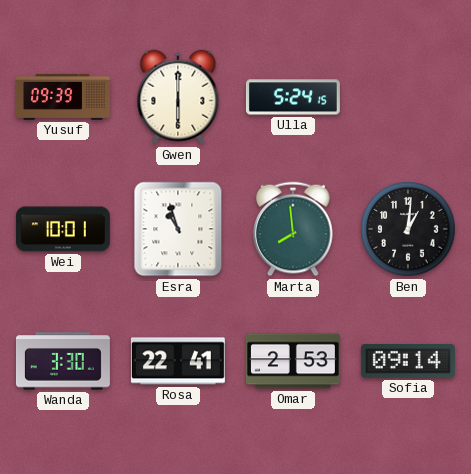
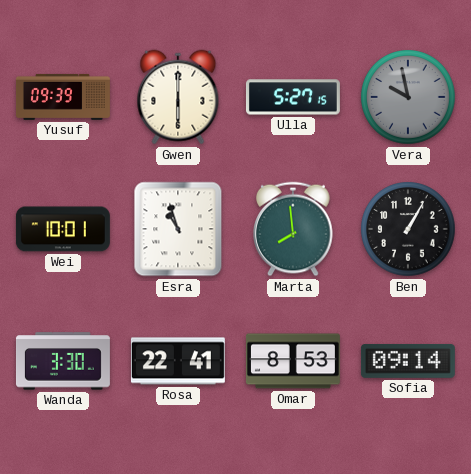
Ulla: 5:24 -> 5:27 (293, 97)
Vera: none -> 9:58 (408, 97)
Ben: 1:01 -> 1:05 (408, 229)
Omar: 2:53 -> 8:53 (293, 361)
